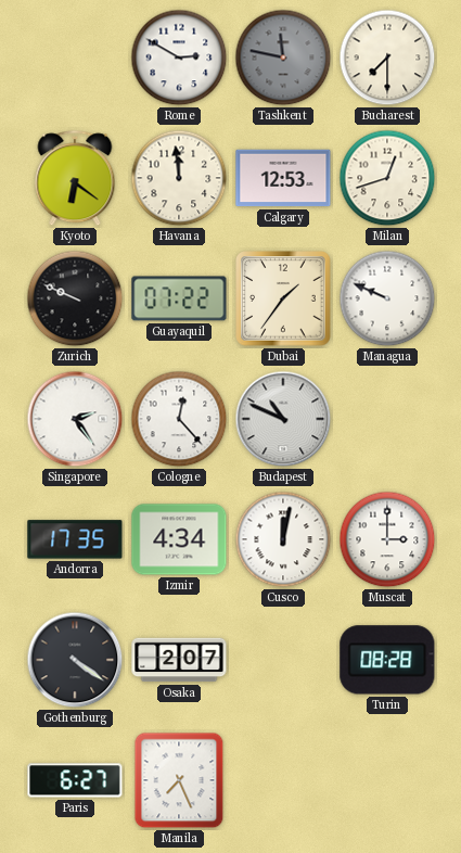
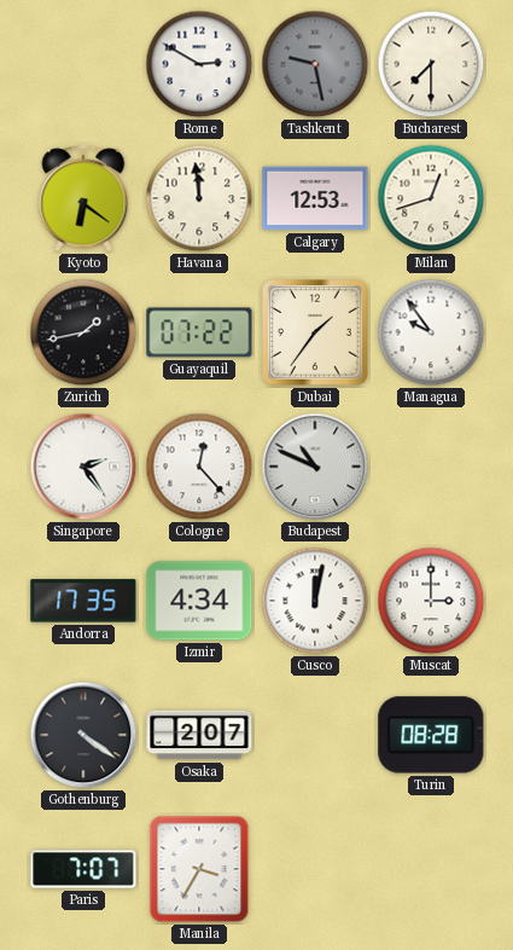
Tashkent: 11:47 -> 9:28 (315, 64)
Zurich: 9:49 -> 1:43 (83, 332)
Managua: 9:49 -> 9:54 (431, 332)
Paris: 6:27 -> 7:07 (83, 869)
Manila: 7:26 -> 3:35 (199, 869)
